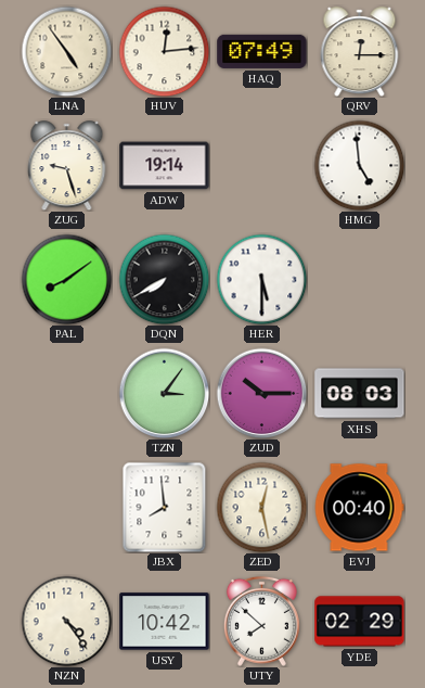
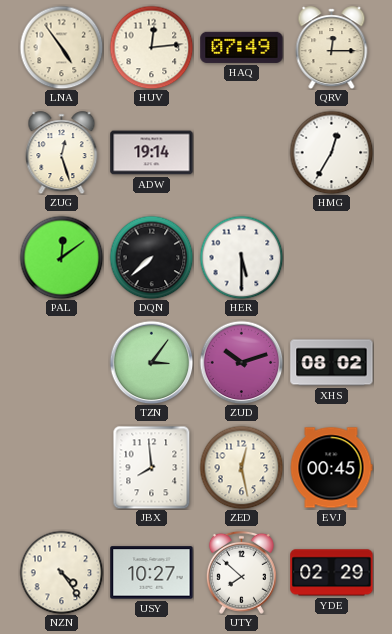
ZUG: 9:27 -> 12:27 (62, 153)
HMG: 4:59 -> 12:35 (331, 152)
PAL: 8:09 -> 12:09 (61, 257)
DQN: 7:40 -> 7:38 (151, 257)
ZUD: 10:15 -> 10:12 (241, 362)
XHS: 08:03 -> 08:02 (332, 363)
EVJ: 00:40 -> 00:45 (331, 468)
USY: 10:42 -> 10:27 (152, 573)
